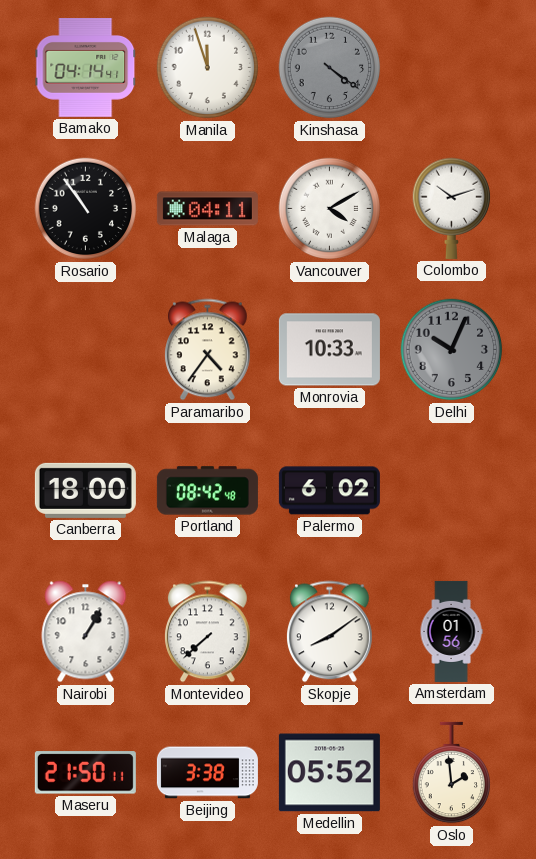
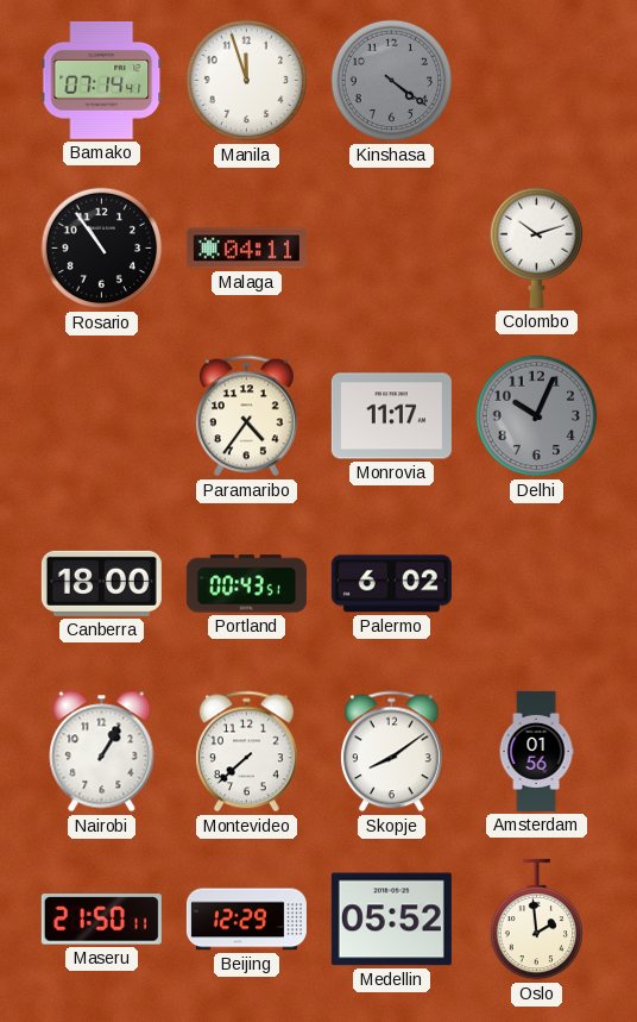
Bamako: 04:14 -> 07:14 (102, 81)
Vancouver: 4:10 -> none (330, 209)
Monrovia: 10:33 -> 11:17 (391, 416)
Portland: 08:42 -> 00:43 (246, 584)
Beijing: 3:38 -> 12:29 (246, 920)
